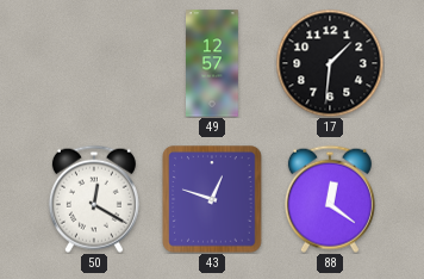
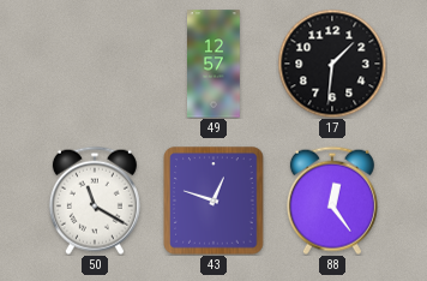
50: 12:20 -> 11:20 (95, 201)
88: 12:21 -> 12:24 (332, 201)
